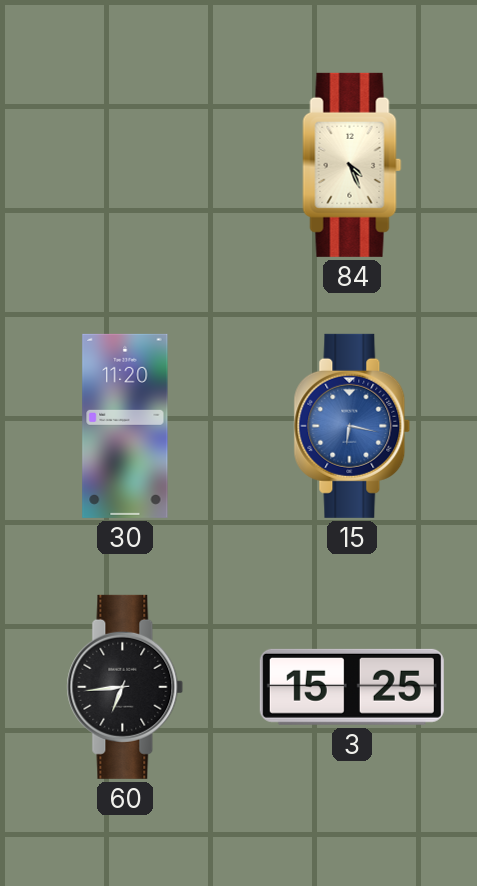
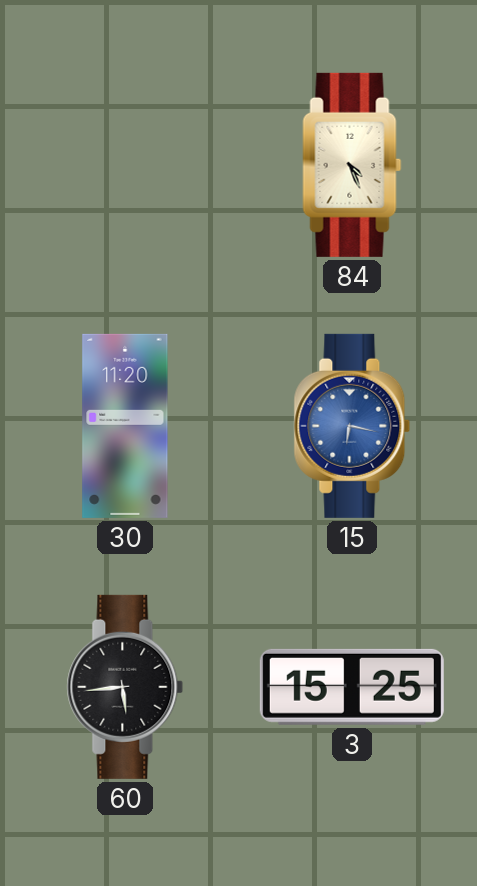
60: 6:44 -> 5:44 (125, 687)
